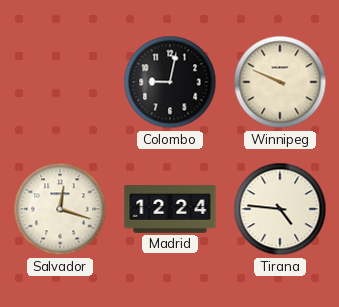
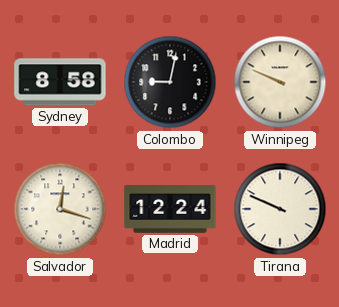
Sydney: none -> 8:58 (60, 82)
Tirana: 4:46 -> 9:49 (280, 209)
